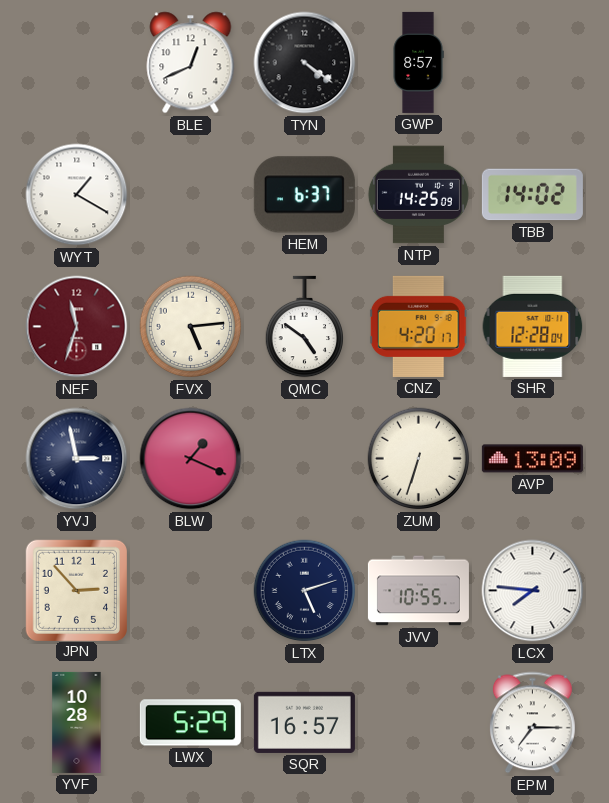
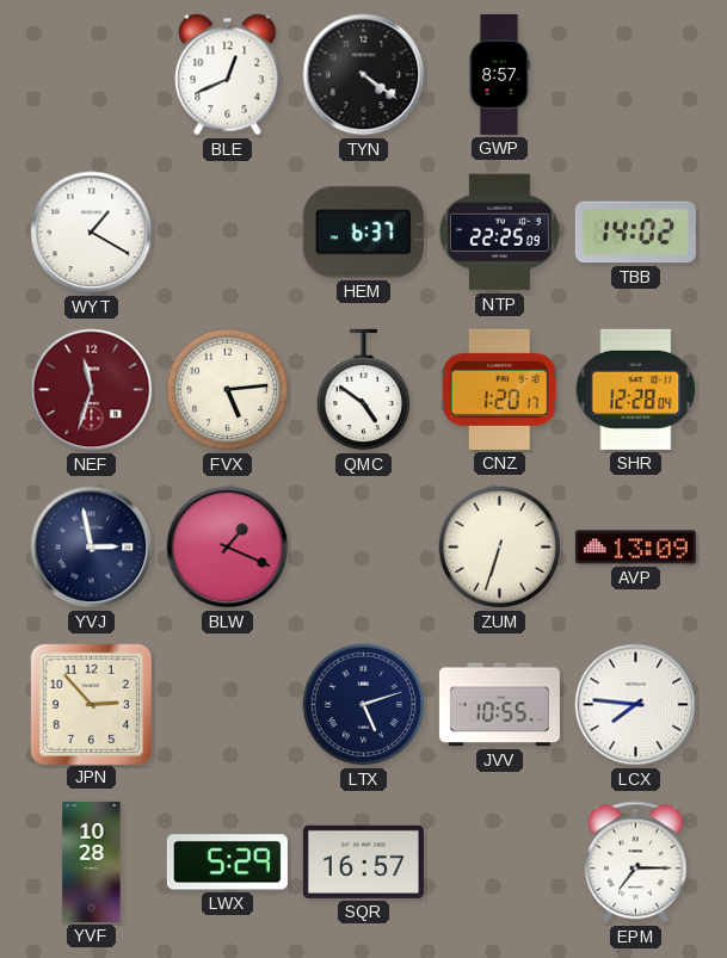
NTP: 14:25 -> 22:25 (499, 233)
CNZ: 4:20 -> 1:20 (499, 389)
